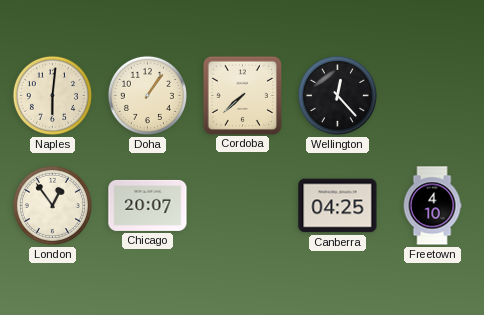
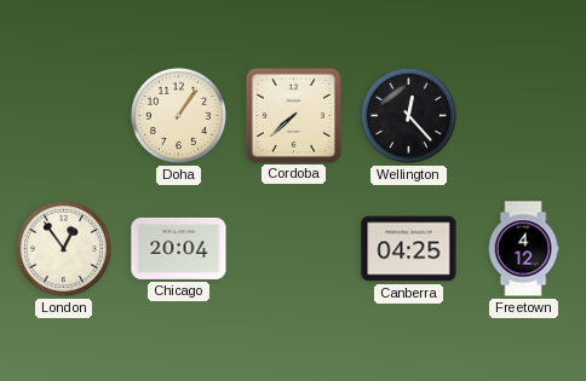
Naples: 6:01 -> none (52, 95)
Chicago: 20:07 -> 20:04 (179, 248)
Freetown: 4:10 -> 4:12 (523, 249)
